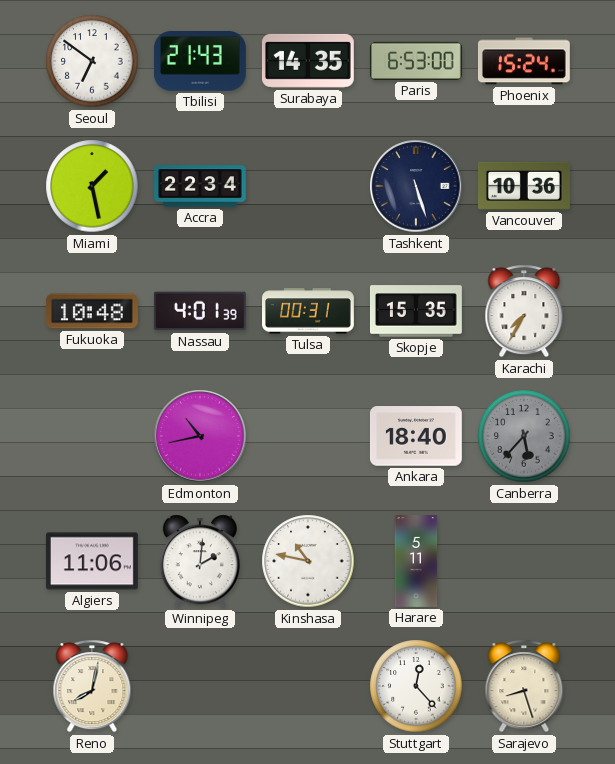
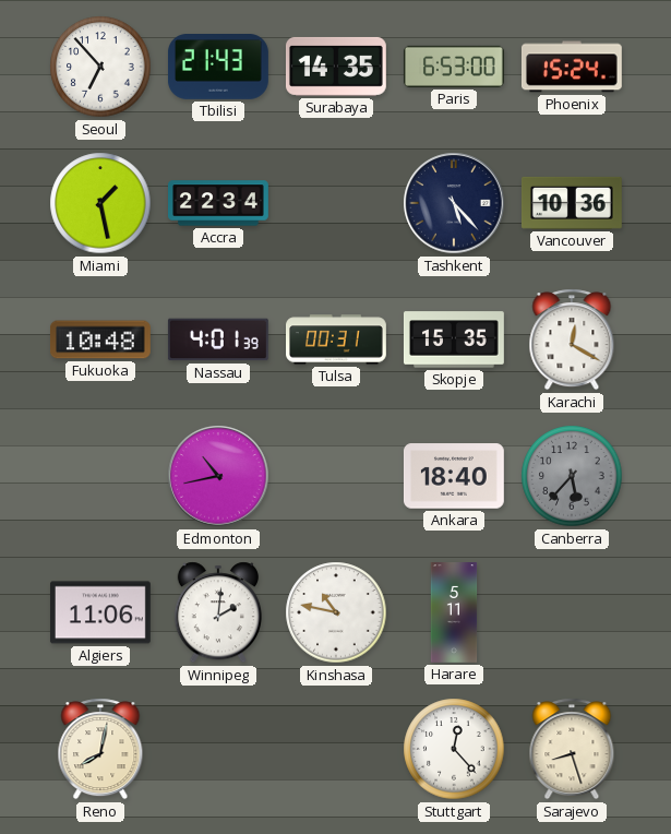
Seoul: 6:51 -> 6:53 (100, 67)
Tashkent: 5:27 -> 5:23 (454, 203)
Karachi: 7:35 -> 12:20 (572, 339)
